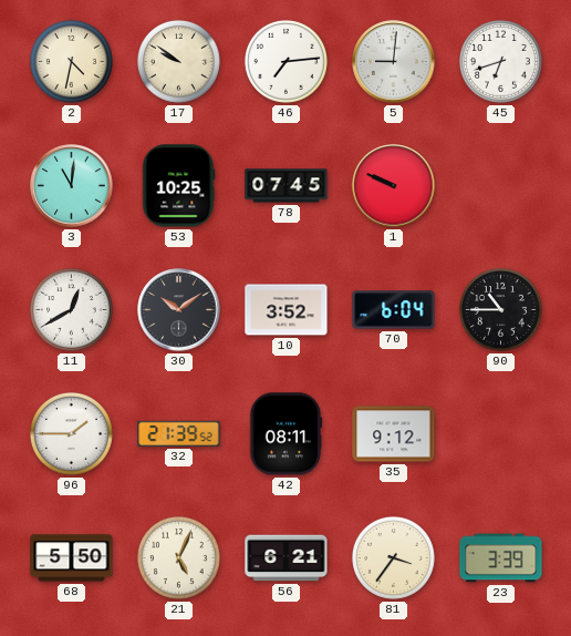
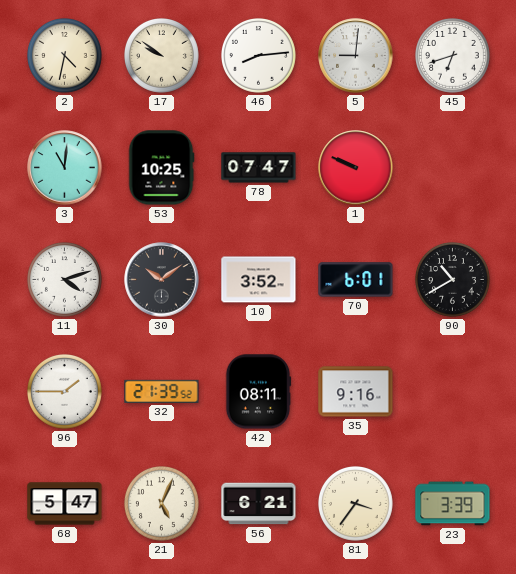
46: 7:14 -> 8:14 (259, 56)
78: 07:45 -> 07:47 (259, 168)
11: 12:40 -> 4:12 (65, 280)
70: 6:04 -> 6:01 (356, 280)
90: 10:45 -> 10:40 (453, 280)
35: 9:12 -> 9:16 (356, 392)
68: 5:50 -> 5:47 (65, 504)
